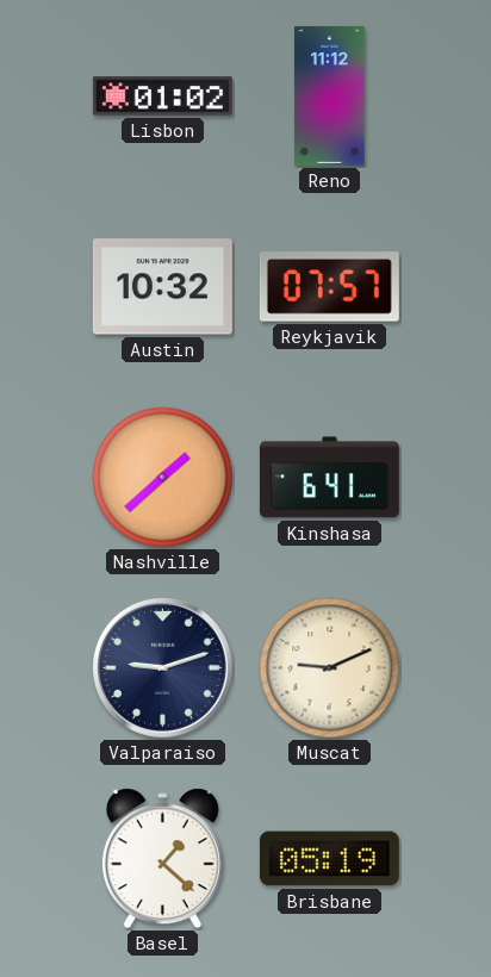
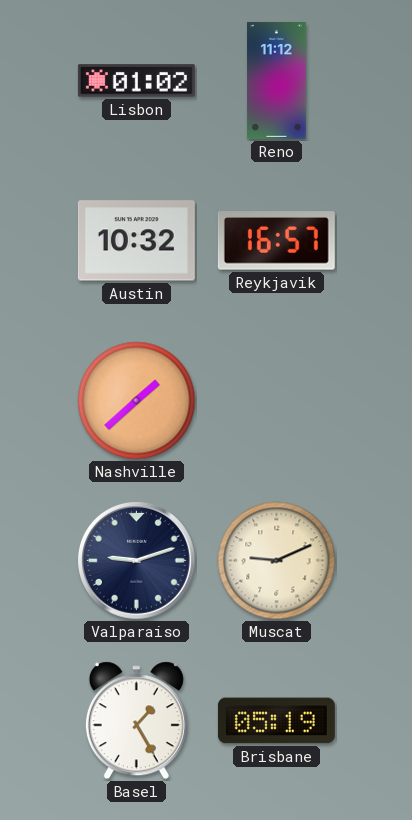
Reykjavik: 07:57 -> 16:57 (276, 241)
Kinshasa: 6:41 -> none (329, 478)
Basel: 1:22 -> 1:25 (136, 721)
